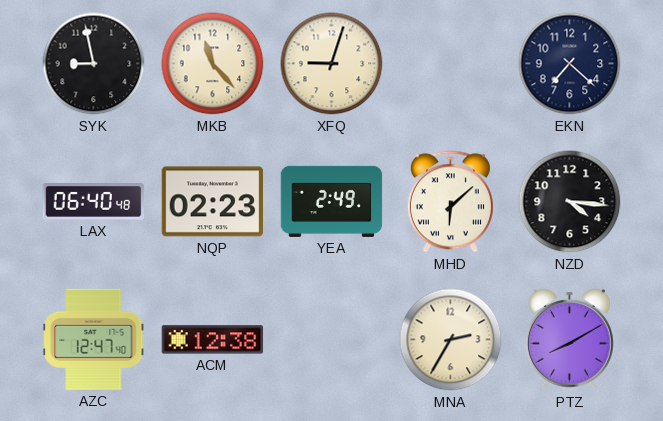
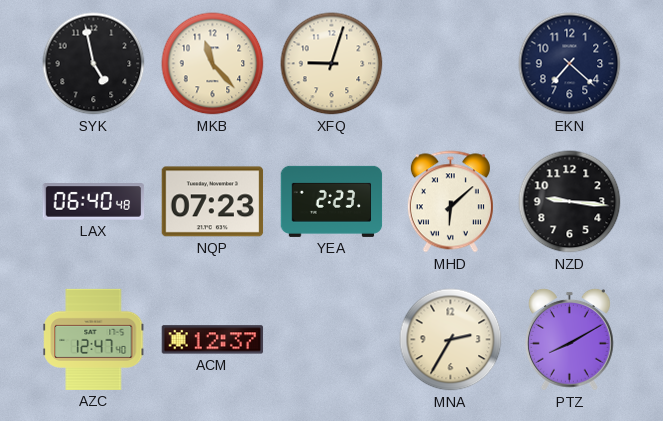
SYK: 8:58 -> 4:58 (94, 64)
NQP: 02:23 -> 07:23 (213, 202)
YEA: 2:49 -> 2:23 (332, 201)
NZD: 4:16 -> 9:16 (570, 202)
ACM: 12:38 -> 12:37 (213, 340)
